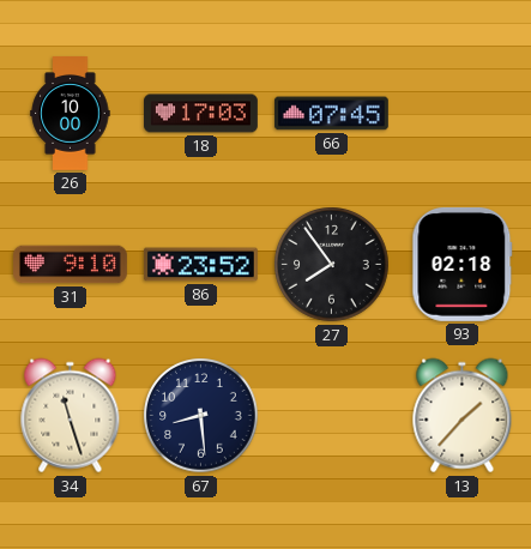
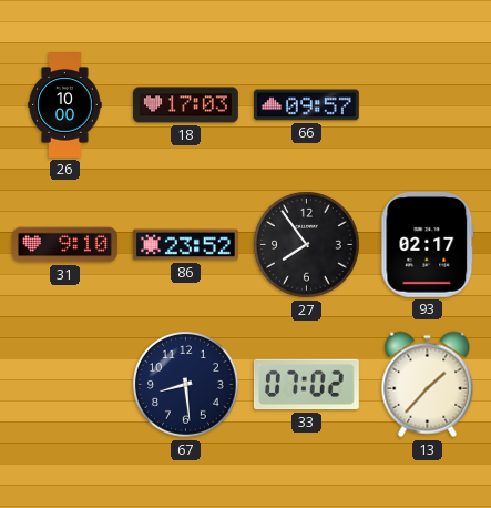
66: 07:45 -> 09:57 (306, 105)
93: 02:18 -> 02:17 (428, 244)
34: 11:27 -> none (71, 416)
33: none -> 07:02 (306, 385)
